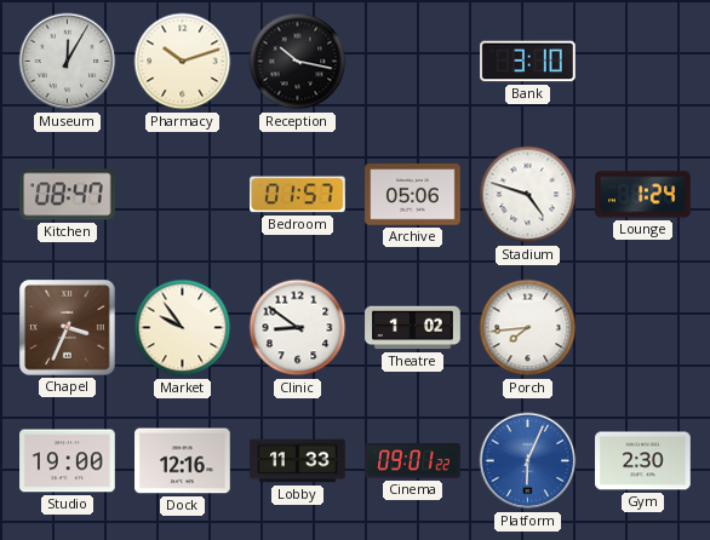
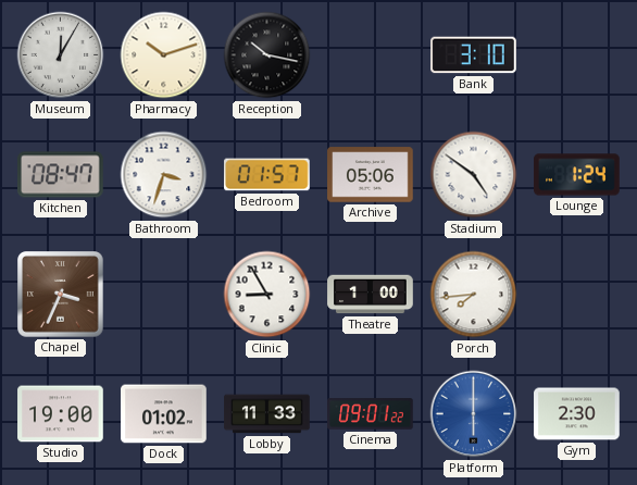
Bathroom: none -> 3:33 (164, 175)
Stadium: 4:48 -> 4:51 (474, 175)
Market: 9:54 -> none (183, 328)
Clinic: 8:51 -> 8:55 (267, 295)
Theatre: 1:02 -> 1:00 (371, 295)
Dock: 12:16 -> 01:02 (164, 414)
Platform: 6:04 -> 6:00 (474, 414)
